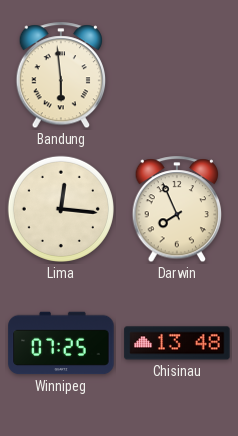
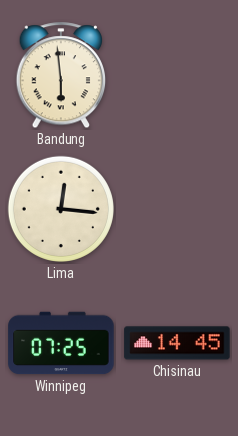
Darwin: 7:56 -> none (177, 210)
Chisinau: 13:48 -> 14:45 (177, 343)
